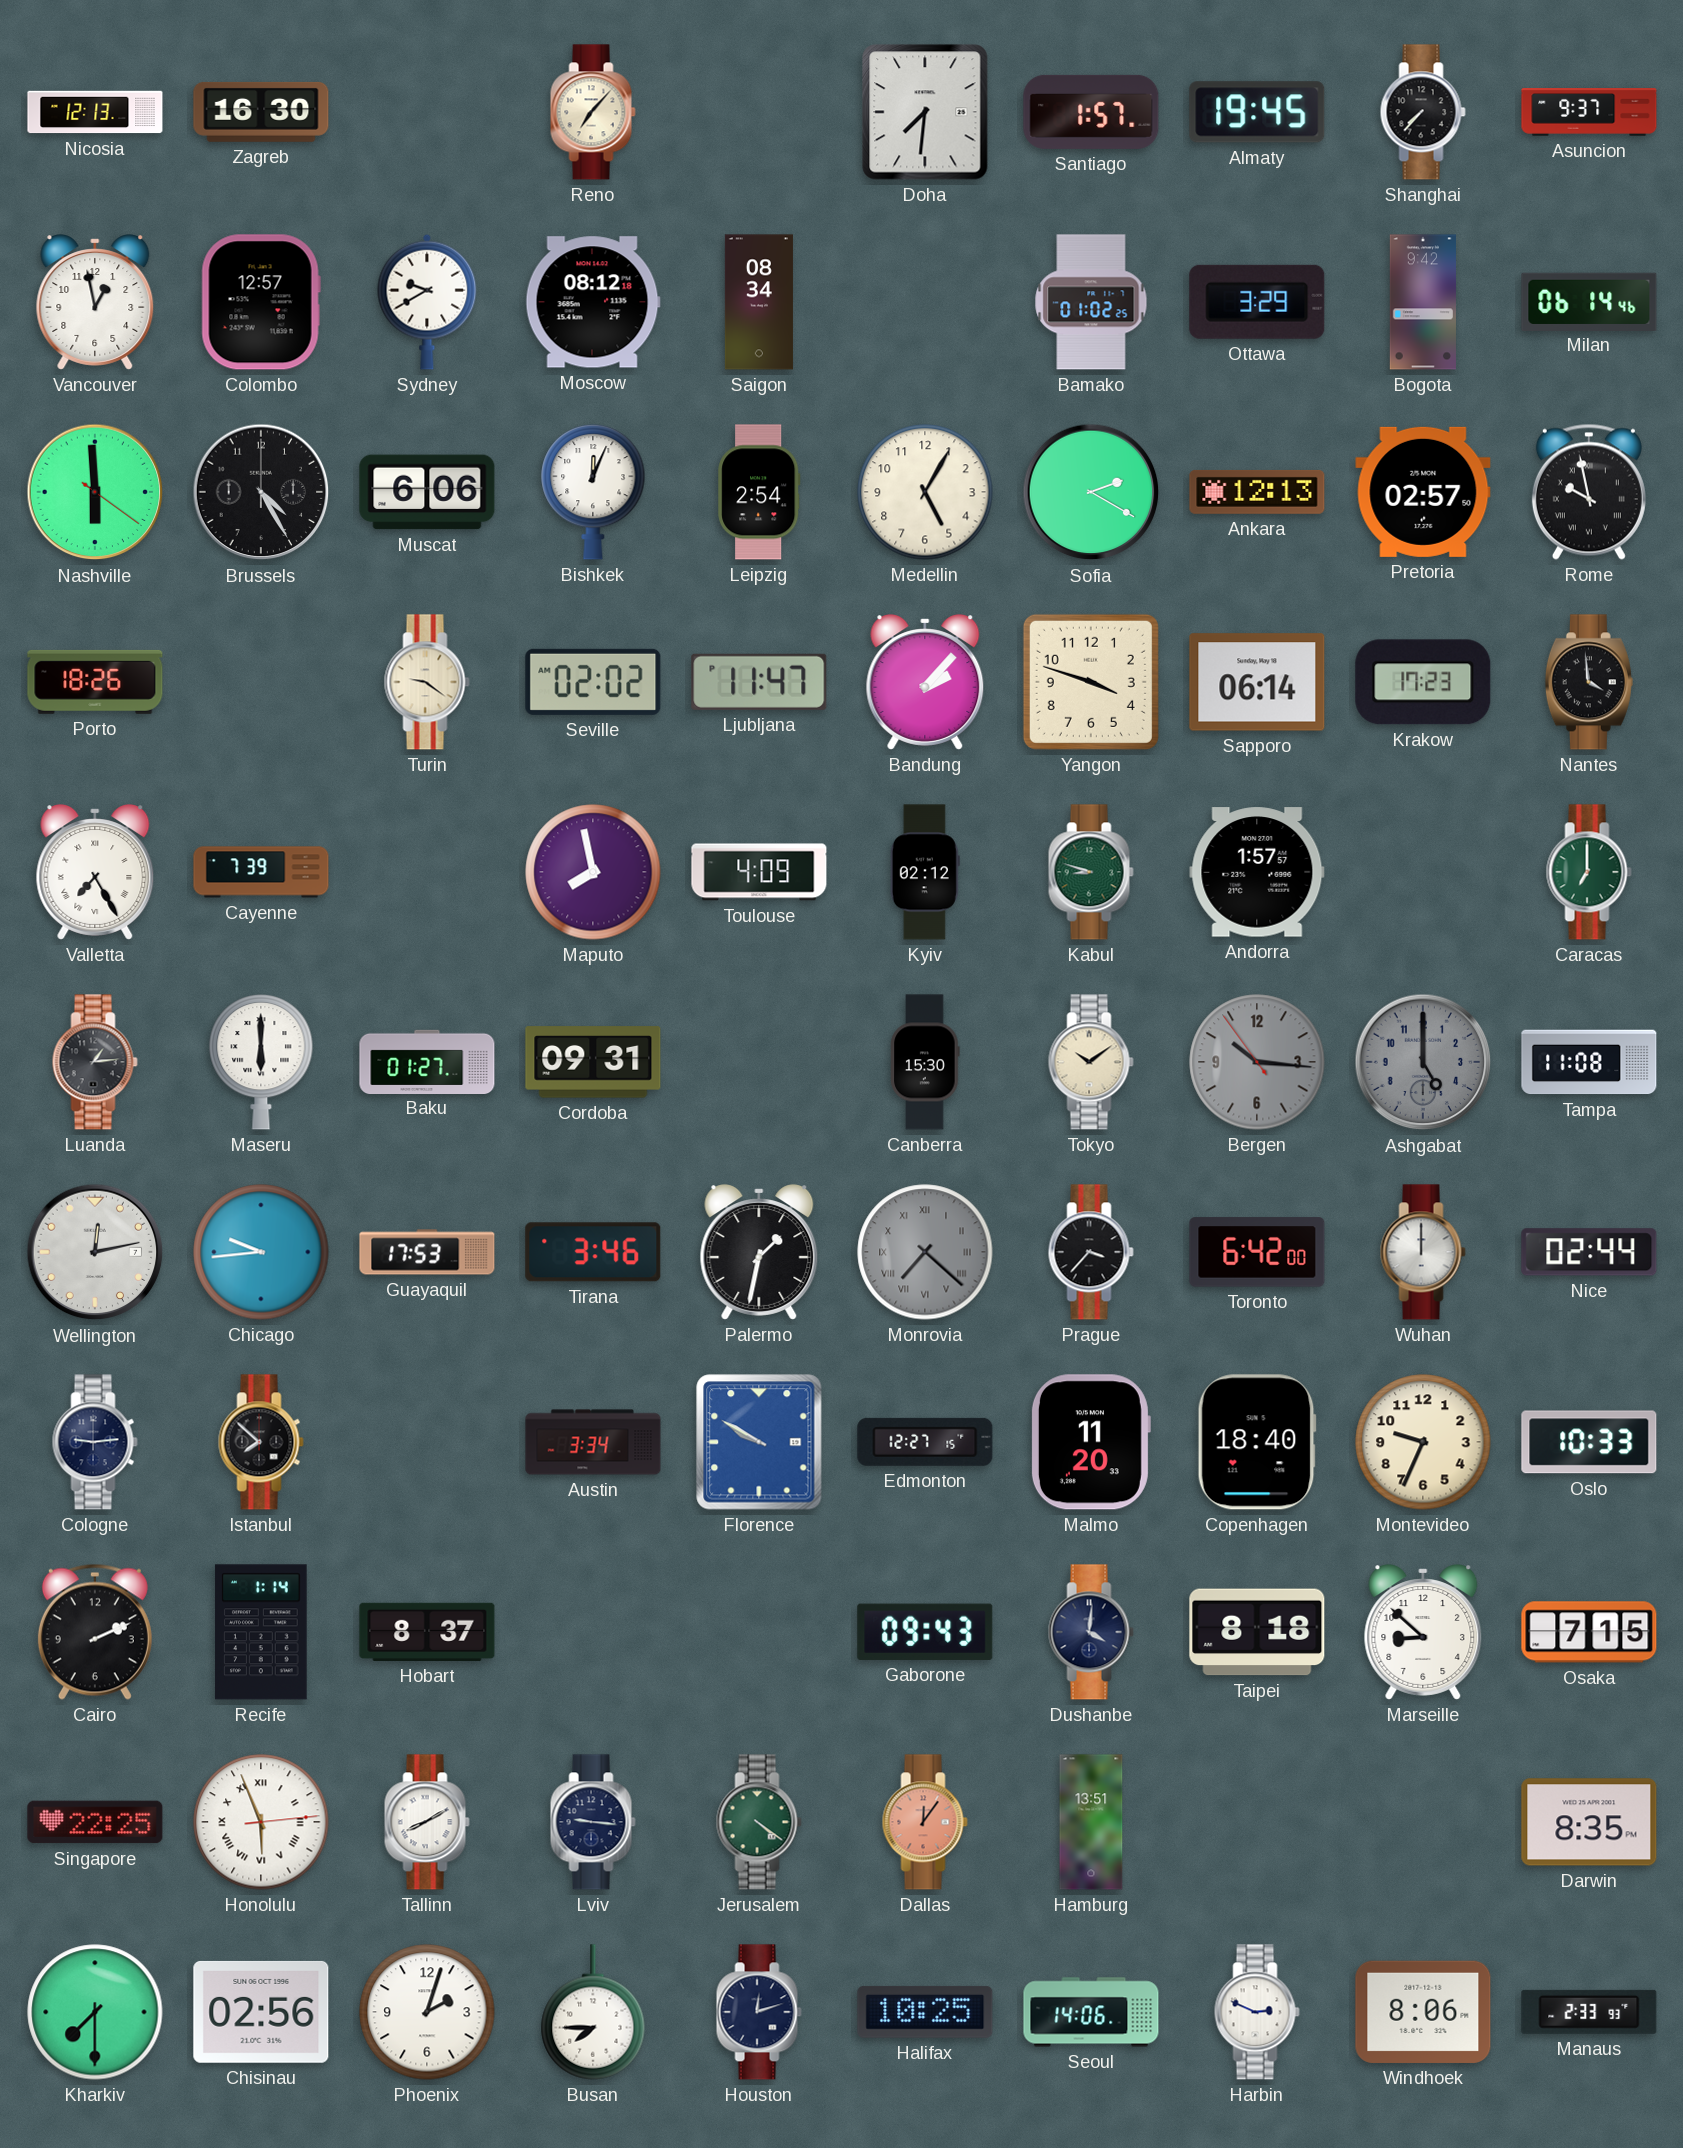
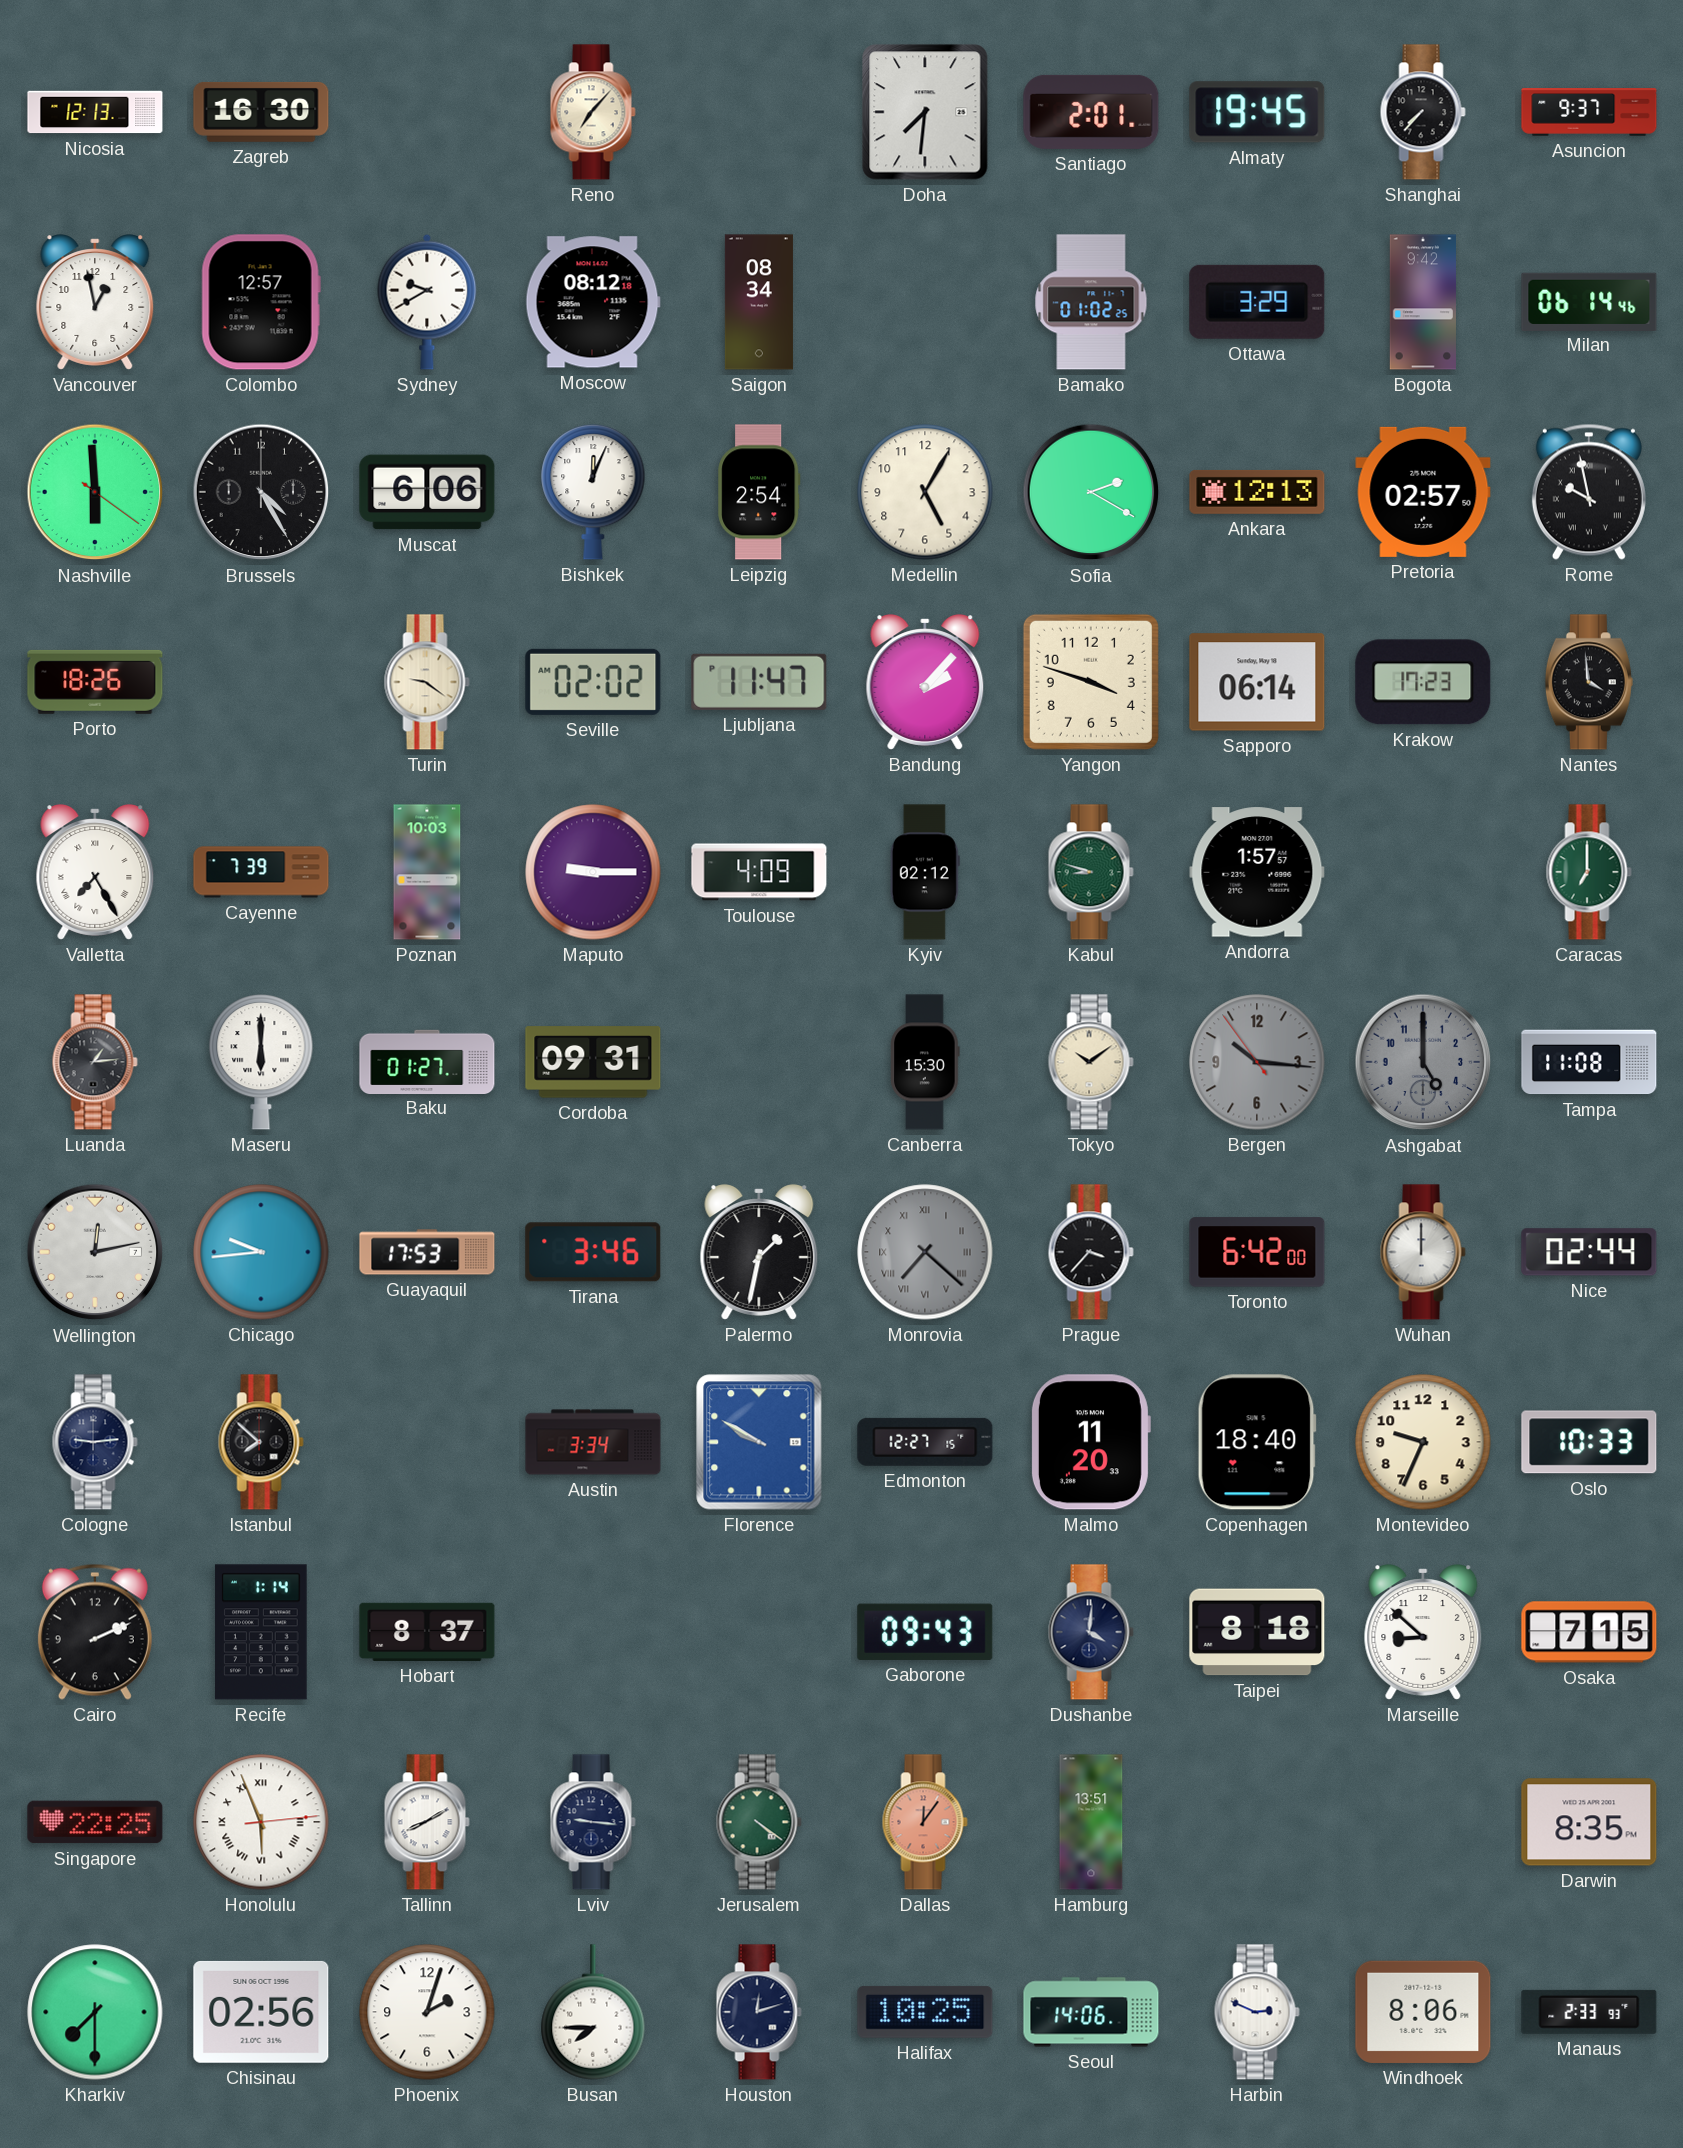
Santiago: 1:57 -> 2:01 (1091, 112)
Poznan: none -> 10:03 (427, 872)
Maputo: 7:58 -> 9:15 (593, 872)
